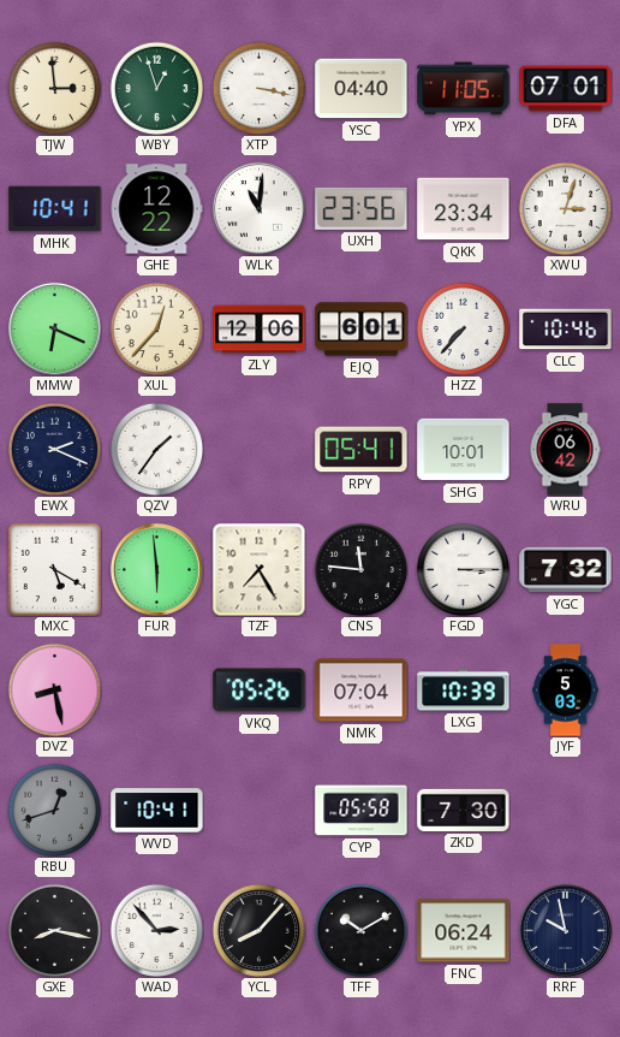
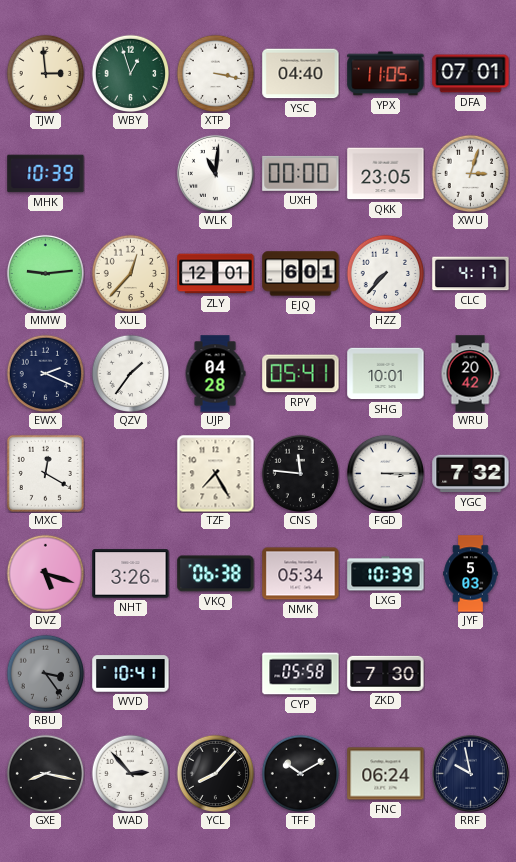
MHK: 10:41 -> 10:39 (46, 174)
GHE: 12:22 -> none (156, 209)
UXH: 23:56 -> 00:00 (301, 173)
QKK: 23:34 -> 23:05 (386, 174)
MMW: 6:19 -> 9:14 (45, 273)
ZLY: 12:06 -> 12:01 (216, 274)
CLC: 10:46 -> 4:17 (471, 274)
UJP: none -> 04:28 (215, 374)
WRU: 06:42 -> 20:42 (470, 374)
MXC: 5:20 -> 12:20 (45, 473)
FUR: 5:59 -> none (156, 569)
DVZ: 8:28 -> 5:18 (45, 573)
NHT: none -> 3:26 (131, 574)
VKQ: 05:26 -> 06:38 (216, 574)
NMK: 07:04 -> 05:34 (301, 574)
RBU: 12:42 -> 3:24 (45, 673)
